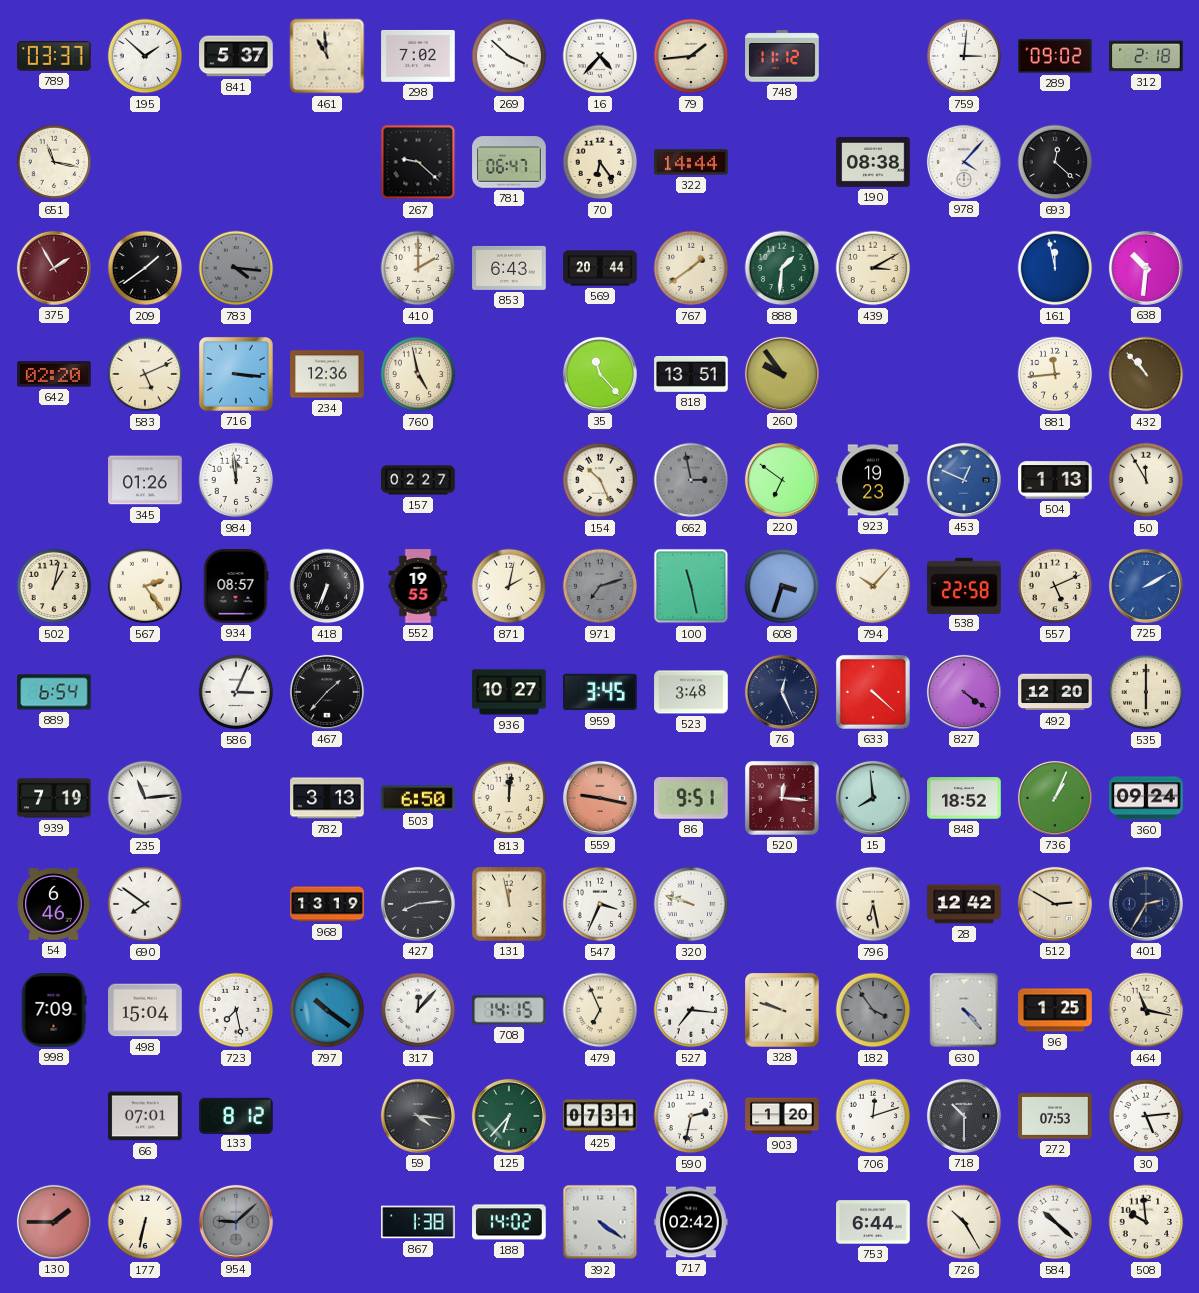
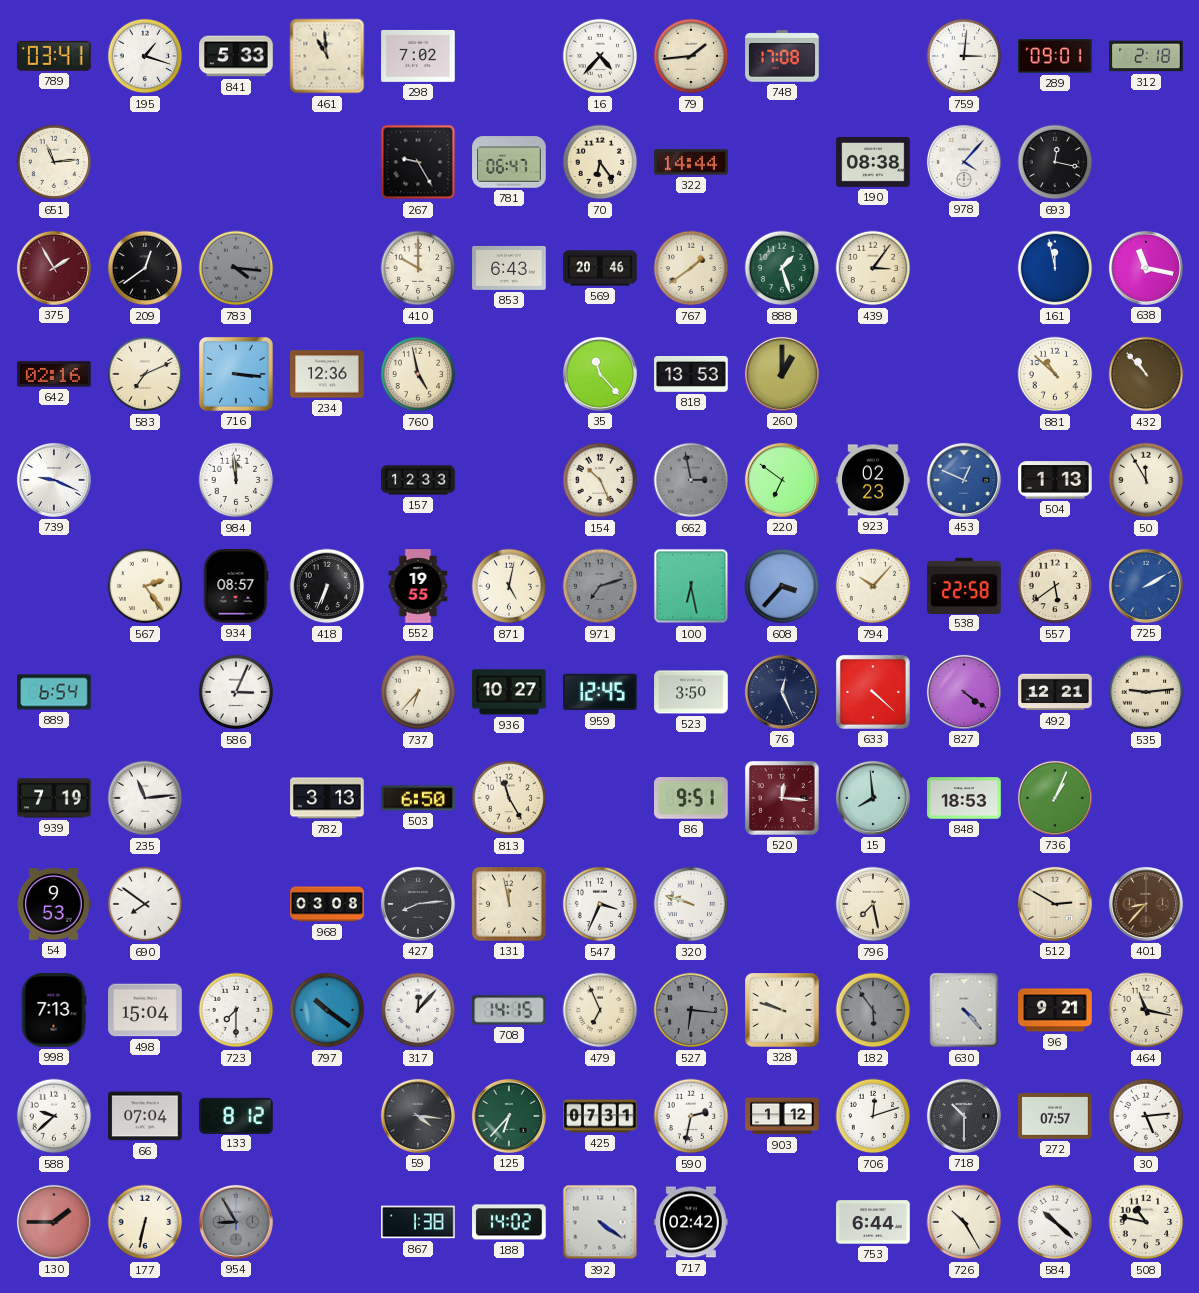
789: 03:37 -> 03:41 (55, 56)
195: 1:52 -> 1:18 (145, 56)
841: 5:37 -> 5:33 (236, 56)
269: 3:52 -> none (509, 56)
748: 11:12 -> 17:08 (782, 56)
289: 09:02 -> 09:01 (1055, 56)
651: 11:17 -> 11:14 (54, 162)
267: 9:22 -> 9:25 (418, 162)
693: 12:22 -> 12:17 (1055, 162)
209: 1:39 -> 12:39 (145, 268)
410: 2:00 -> 10:00 (418, 268)
569: 20:44 -> 20:46 (600, 268)
888: 1:31 -> 1:27 (782, 268)
439: 3:10 -> 3:06 (873, 268)
638: 10:31 -> 11:17 (1146, 268)
642: 02:20 -> 02:16 (54, 374)
583: 5:11 -> 7:11 (145, 374)
818: 13:51 -> 13:53 (691, 375)
260: 9:54 -> 1:00 (782, 374)
881: 11:44 -> 10:52 (1055, 374)
739: none -> 9:19 (54, 480)
345: 01:26 -> none (145, 480)
157: 02:27 -> 12:33 (418, 480)
923: 19:23 -> 02:23 (873, 480)
502: 1:02 -> none (54, 586)
871: 2:02 -> 5:02 (509, 586)
100: 11:28 -> 6:28 (691, 586)
608: 3:33 -> 3:37 (782, 586)
557: 5:11 -> 5:39 (1055, 586)
467: 1:37 -> none (327, 692)
737: none -> 6:37 (418, 692)
959: 3:45 -> 12:45 (600, 692)
523: 3:48 -> 3:50 (691, 692)
492: 12:20 -> 12:21 (1055, 692)
535: 6:00 -> 9:14 (1146, 692)
813: 12:01 -> 11:25 (509, 798)
559: 9:17 -> none (600, 798)
848: 18:52 -> 18:53 (964, 798)
360: 09:24 -> none (1146, 798)
54: 6:46 -> 9:53 (54, 904)
968: 13:19 -> 03:08 (327, 904)
796: 6:28 -> 7:28 (873, 904)
28: 12:42 -> none (964, 904)
401: 2:35 -> 8:37 (1146, 904)
401 dial: navy -> brown (1146, 904)
998: 7:09 -> 7:13 (54, 1010)
723: 7:28 -> 7:30 (236, 1010)
527: 7:16 -> 6:16 (691, 1010)
527 dial: white -> grey (691, 1010)
182: 3:54 -> 5:54 (873, 1010)
96: 1:25 -> 9:21 (1055, 1010)
588: none -> 9:38 (54, 1116)
66: 07:01 -> 07:04 (145, 1116)
903: 1:20 -> 1:12 (782, 1116)
272: 07:53 -> 07:57 (1055, 1116)
954: 9:08 -> 8:55 (236, 1222)
508: 9:59 -> 10:47 (1146, 1222)
